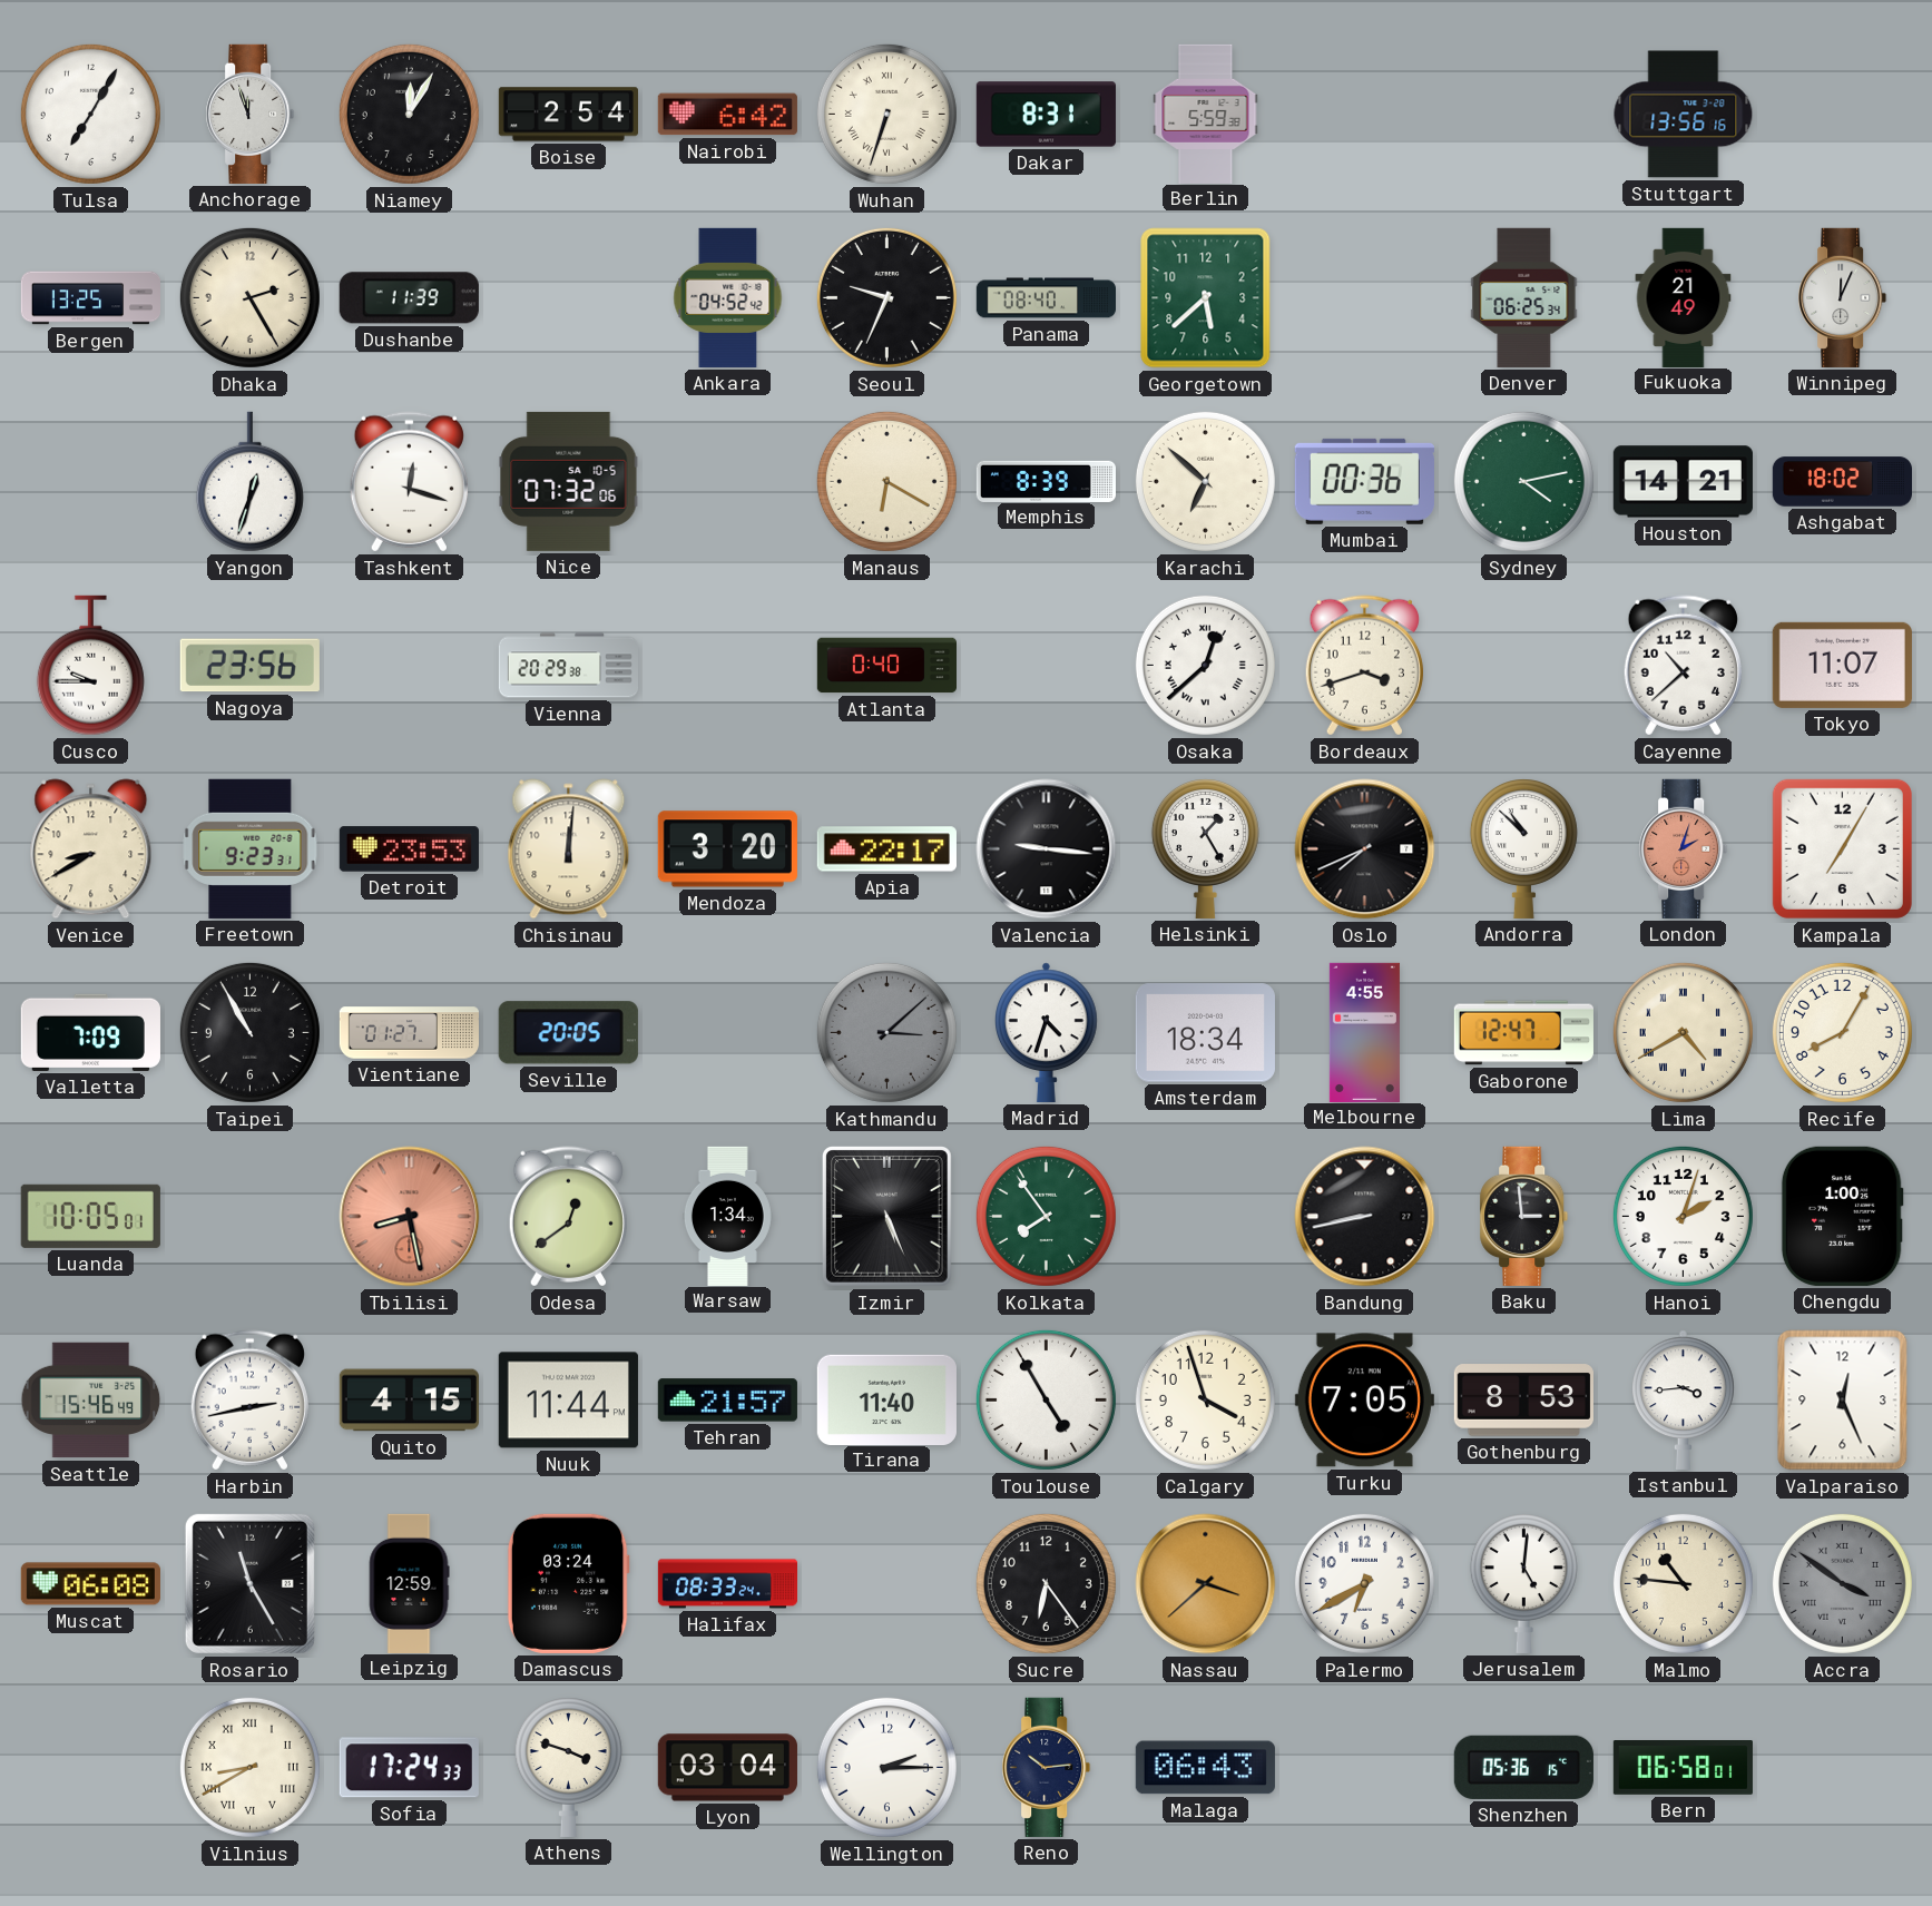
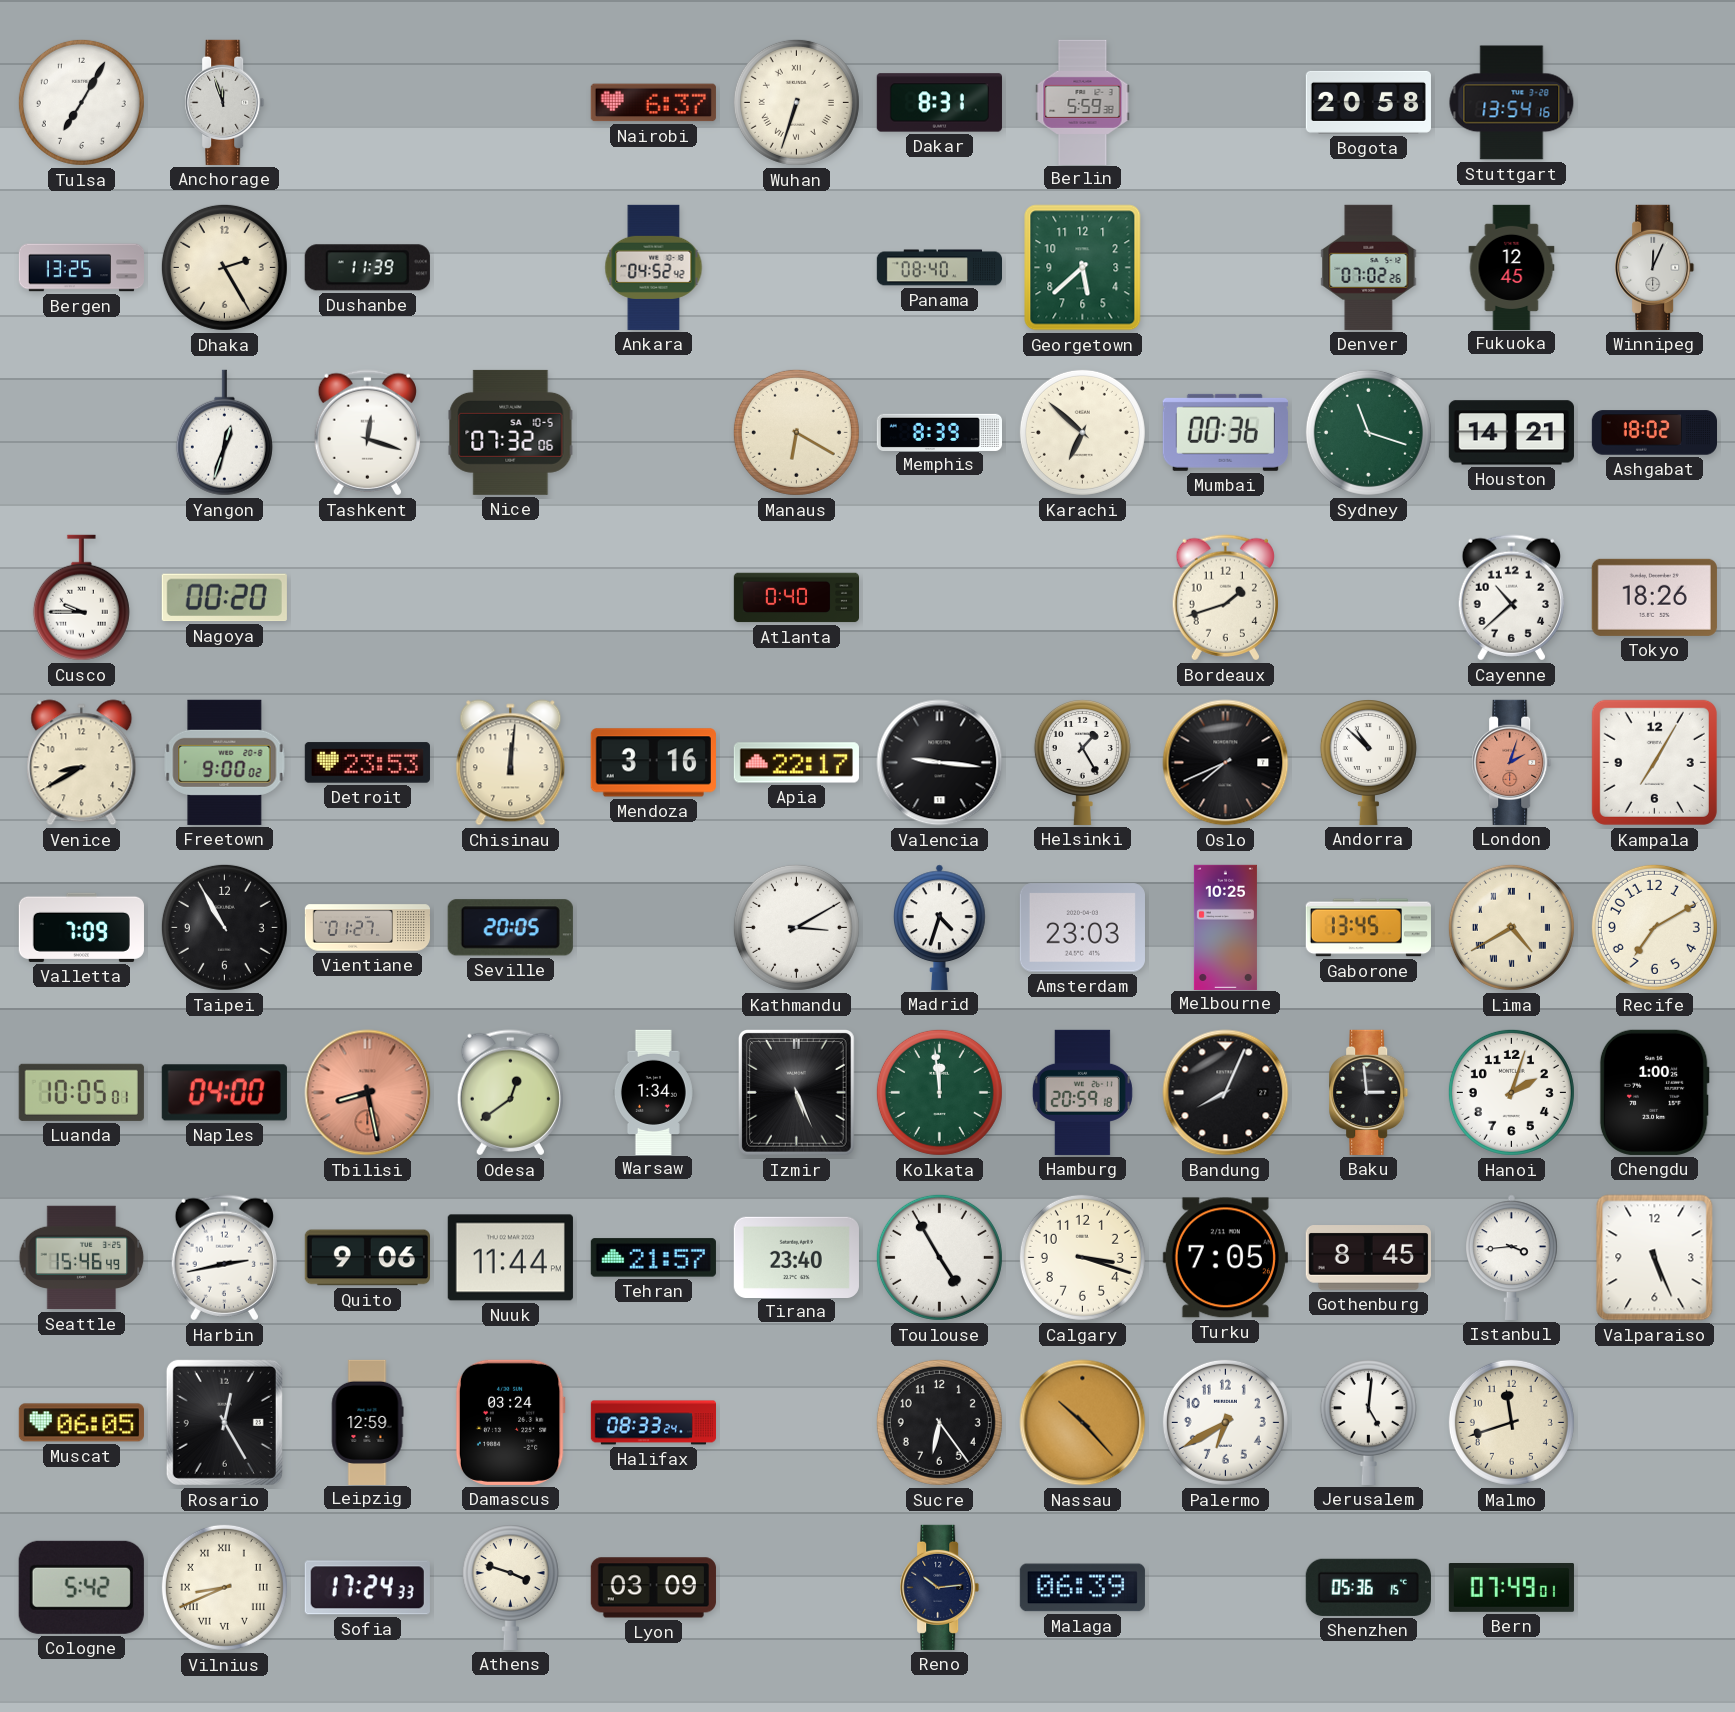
Niamey: 12:05 -> none (409, 114)
Boise: 2:54 -> none (568, 115)
Nairobi: 6:42 -> 6:37 (653, 103)
Bogota: none -> 20:58 (1368, 102)
Stuttgart: 13:56 -> 13:54 (1512, 103)
Seoul: 9:34 -> none (886, 297)
Denver: 06:25 -> 07:02 (1369, 267)
Fukuoka: 21:49 -> 12:45 (1512, 267)
Sydney: 4:13 -> 11:18 (1368, 432)
Nagoya: 23:56 -> 00:20 (224, 598)
Vienna: 20:29 -> none (568, 666)
Osaka: 12:38 -> none (1205, 665)
Bordeaux: 3:42 -> 1:42 (1225, 598)
Tokyo: 11:07 -> 18:26 (1654, 597)
Freetown: 9:23 -> 9:00 (225, 762)
Mendoza: 3:20 -> 3:16 (653, 763)
Kathmandu: 3:08 -> 3:10 (796, 927)
Kathmandu dial: grey -> white (796, 927)
Amsterdam: 18:34 -> 23:03 (1082, 928)
Melbourne: 4:55 -> 10:25 (1225, 927)
Gaborone: 12:47 -> 13:45 (1368, 928)
Recife: 8:05 -> 7:10 (1654, 927)
Naples: none -> 04:00 (224, 1093)
Kolkata: 7:54 -> 11:59 (939, 1092)
Hamburg: none -> 20:59 (1082, 1092)
Bandung: 8:43 -> 8:04 (1226, 1093)
Quito: 4:15 -> 9:06 (367, 1258)
Tirana: 11:40 -> 23:40 (796, 1257)
Calgary: 3:57 -> 3:18 (1082, 1257)
Gothenburg: 8:53 -> 8:45 (1368, 1258)
Valparaiso: 12:26 -> 5:26 (1655, 1258)
Muscat: 06:08 -> 06:05 (81, 1423)
Rosario: 11:25 -> 12:25 (224, 1422)
Nassau: 3:38 -> 10:23 (1083, 1423)
Malmo: 10:46 -> 11:42 (1511, 1422)
Accra: 3:51 -> none (1842, 1583)
Cologne: none -> 5:42 (81, 1587)
Vilnius: 8:40 -> 8:41 (224, 1587)
Lyon: 03:04 -> 03:09 (653, 1588)
Wellington: 2:15 -> none (886, 1767)
Malaga: 06:43 -> 06:39 (1082, 1588)
Bern: 06:58 -> 07:49 (1511, 1588)
